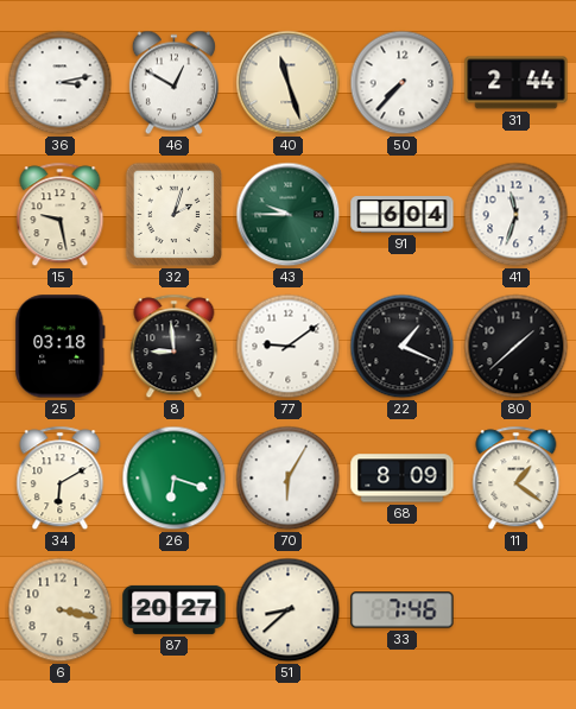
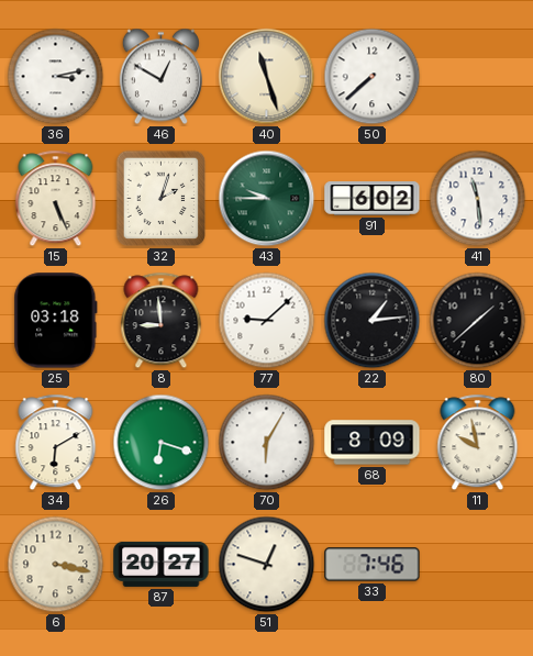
50: 7:37 -> 7:38 (373, 77)
31: 2:44 -> none (517, 83)
15: 9:28 -> 5:26 (56, 199)
91: 6:04 -> 6:02 (373, 199)
41: 11:33 -> 11:29 (478, 199)
77: 9:09 -> 9:08 (267, 321)
22: 1:19 -> 1:14 (373, 321)
11: 1:21 -> 9:58 (478, 443)
51: 8:38 -> 12:48 (267, 565)
